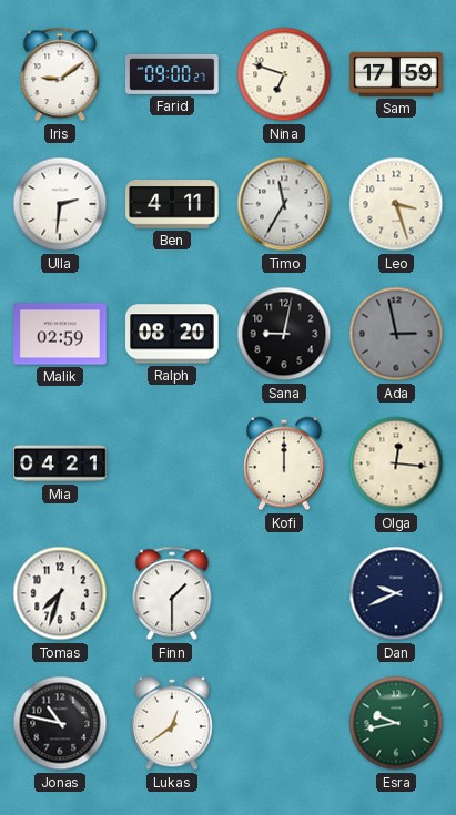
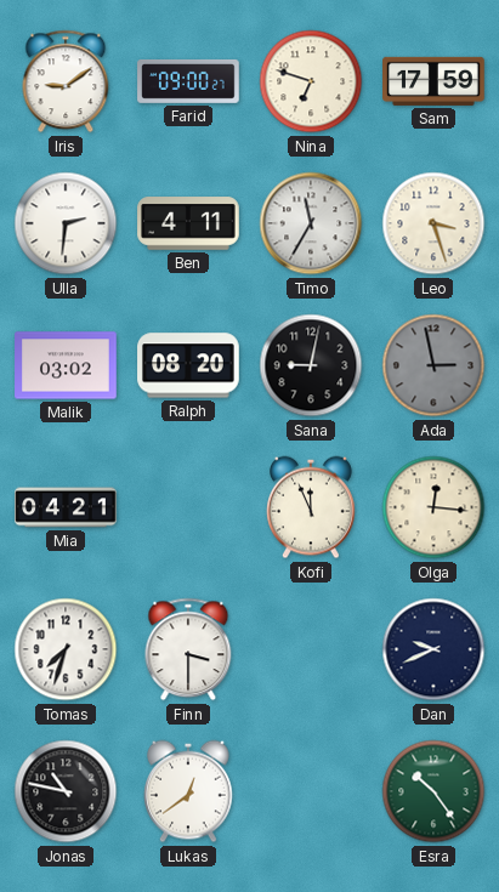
Malik: 02:59 -> 03:02 (66, 365)
Kofi: 12:00 -> 11:56 (312, 507)
Finn: 1:30 -> 3:30 (188, 649)
Esra: 9:43 -> 10:24 (433, 791)
